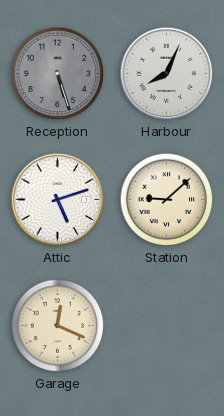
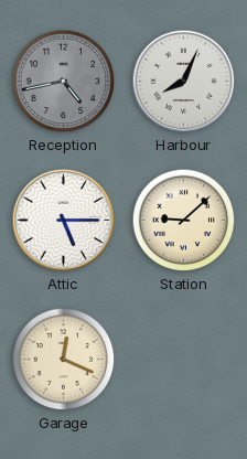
Reception: 5:27 -> 4:43 (64, 82)
Attic: 5:12 -> 5:15 (64, 221)
